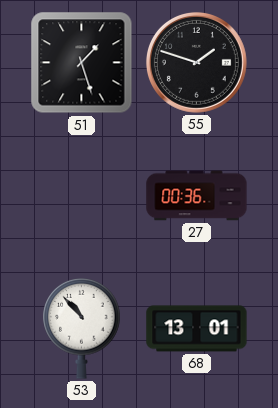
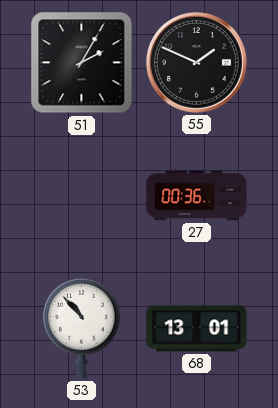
51: 1:27 -> 2:05 (82, 63)
55: 1:48 -> 1:49 (196, 62)
